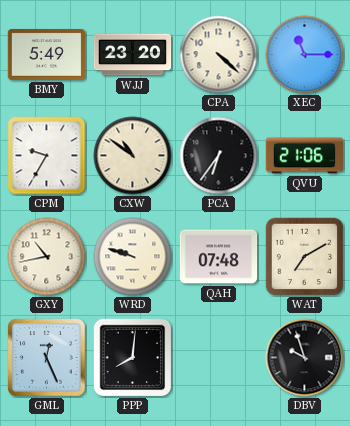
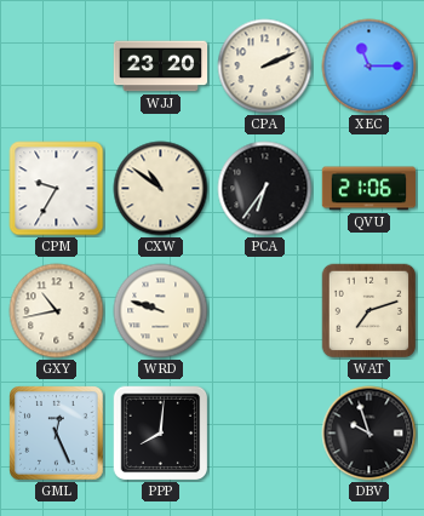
BMY: 5:49 -> none (46, 54)
CPA: 4:22 -> 2:11 (265, 67)
QAH: 07:48 -> none (219, 257)
WAT: 7:10 -> 7:12 (369, 311)
